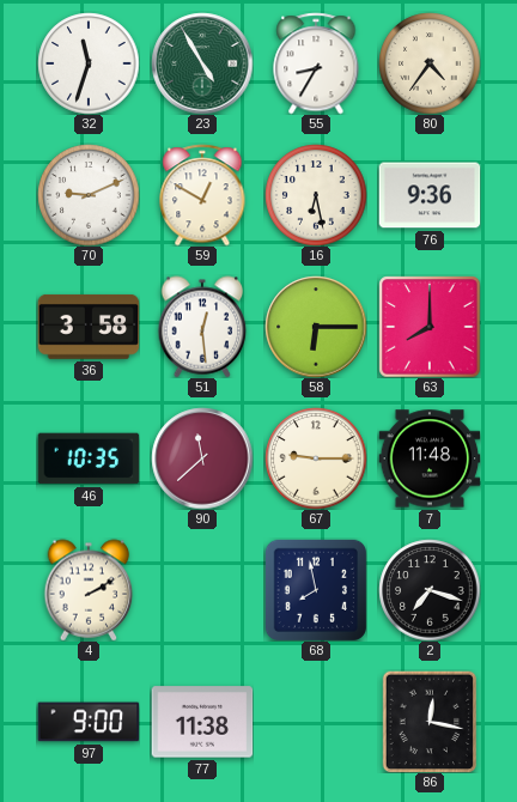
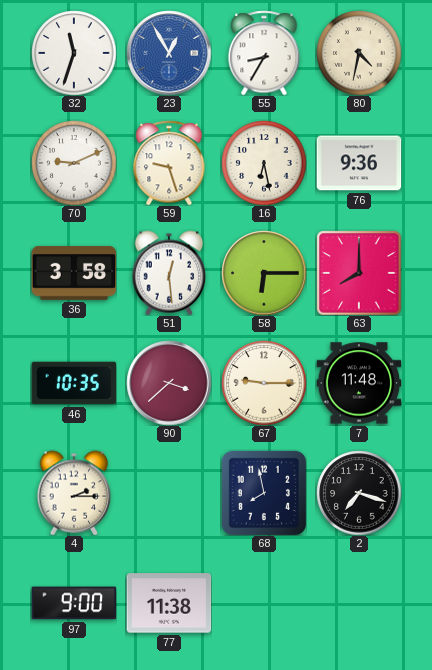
23: 4:55 -> 12:55 (169, 53)
23 dial: green -> blue (169, 53)
80: 4:36 -> 4:32 (359, 53)
59: 12:50 -> 9:27 (169, 163)
90: 11:38 -> 3:38 (169, 383)
4: 2:10 -> 2:15 (74, 493)
86: 12:17 -> none (430, 722)
